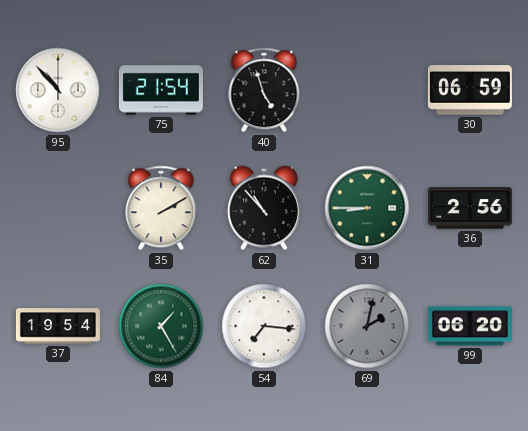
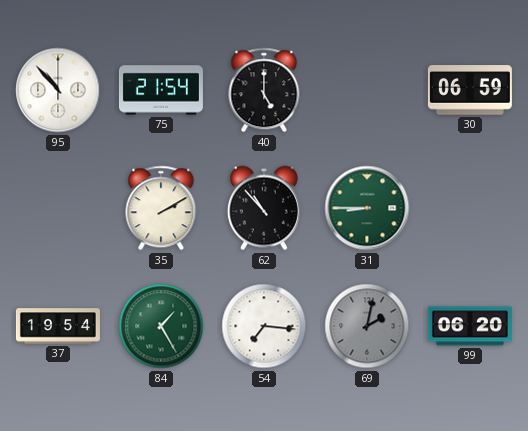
40: 4:57 -> 5:00 (264, 90)
36: 2:56 -> none (470, 208)
